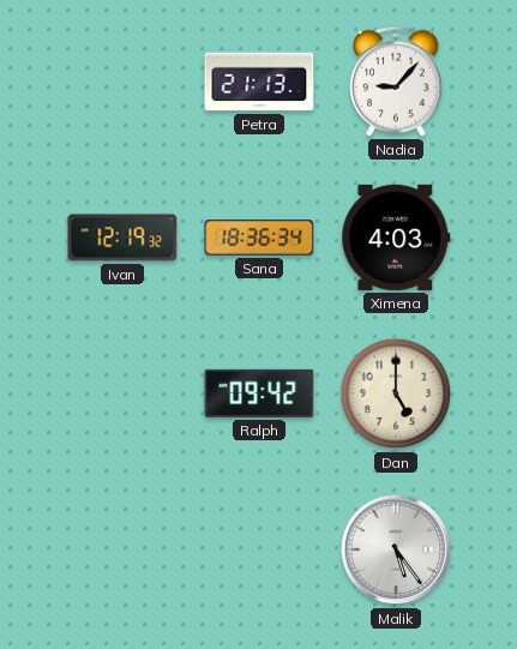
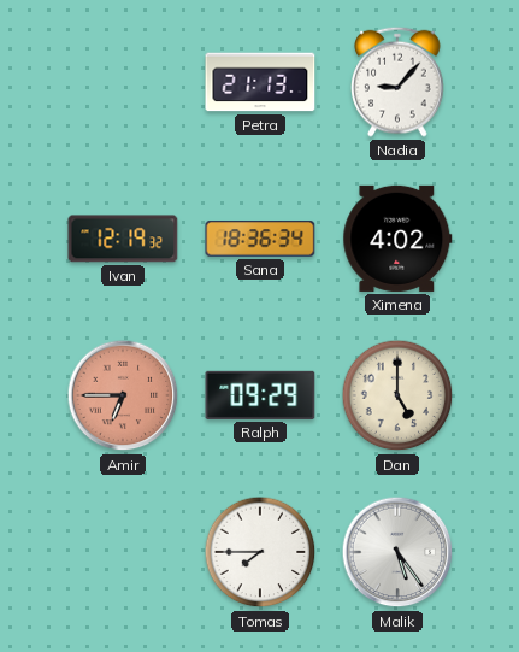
Ximena: 4:03 -> 4:02 (397, 239)
Amir: none -> 6:45 (123, 395)
Ralph: 09:42 -> 09:29 (260, 395)
Tomas: none -> 7:45 (260, 552)
